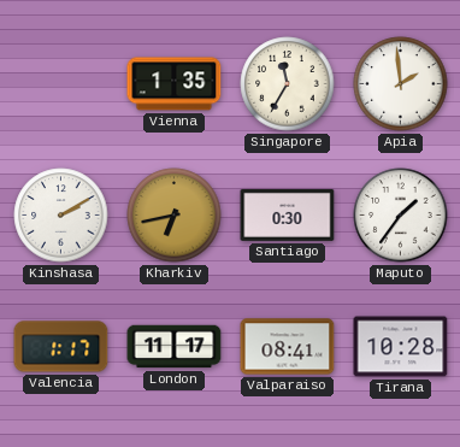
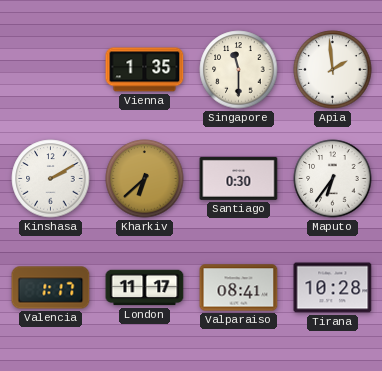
Singapore: 11:35 -> 11:30 (239, 70)
Kharkiv: 6:43 -> 6:38 (145, 179)
Maputo: 1:36 -> 6:36 (333, 179)
